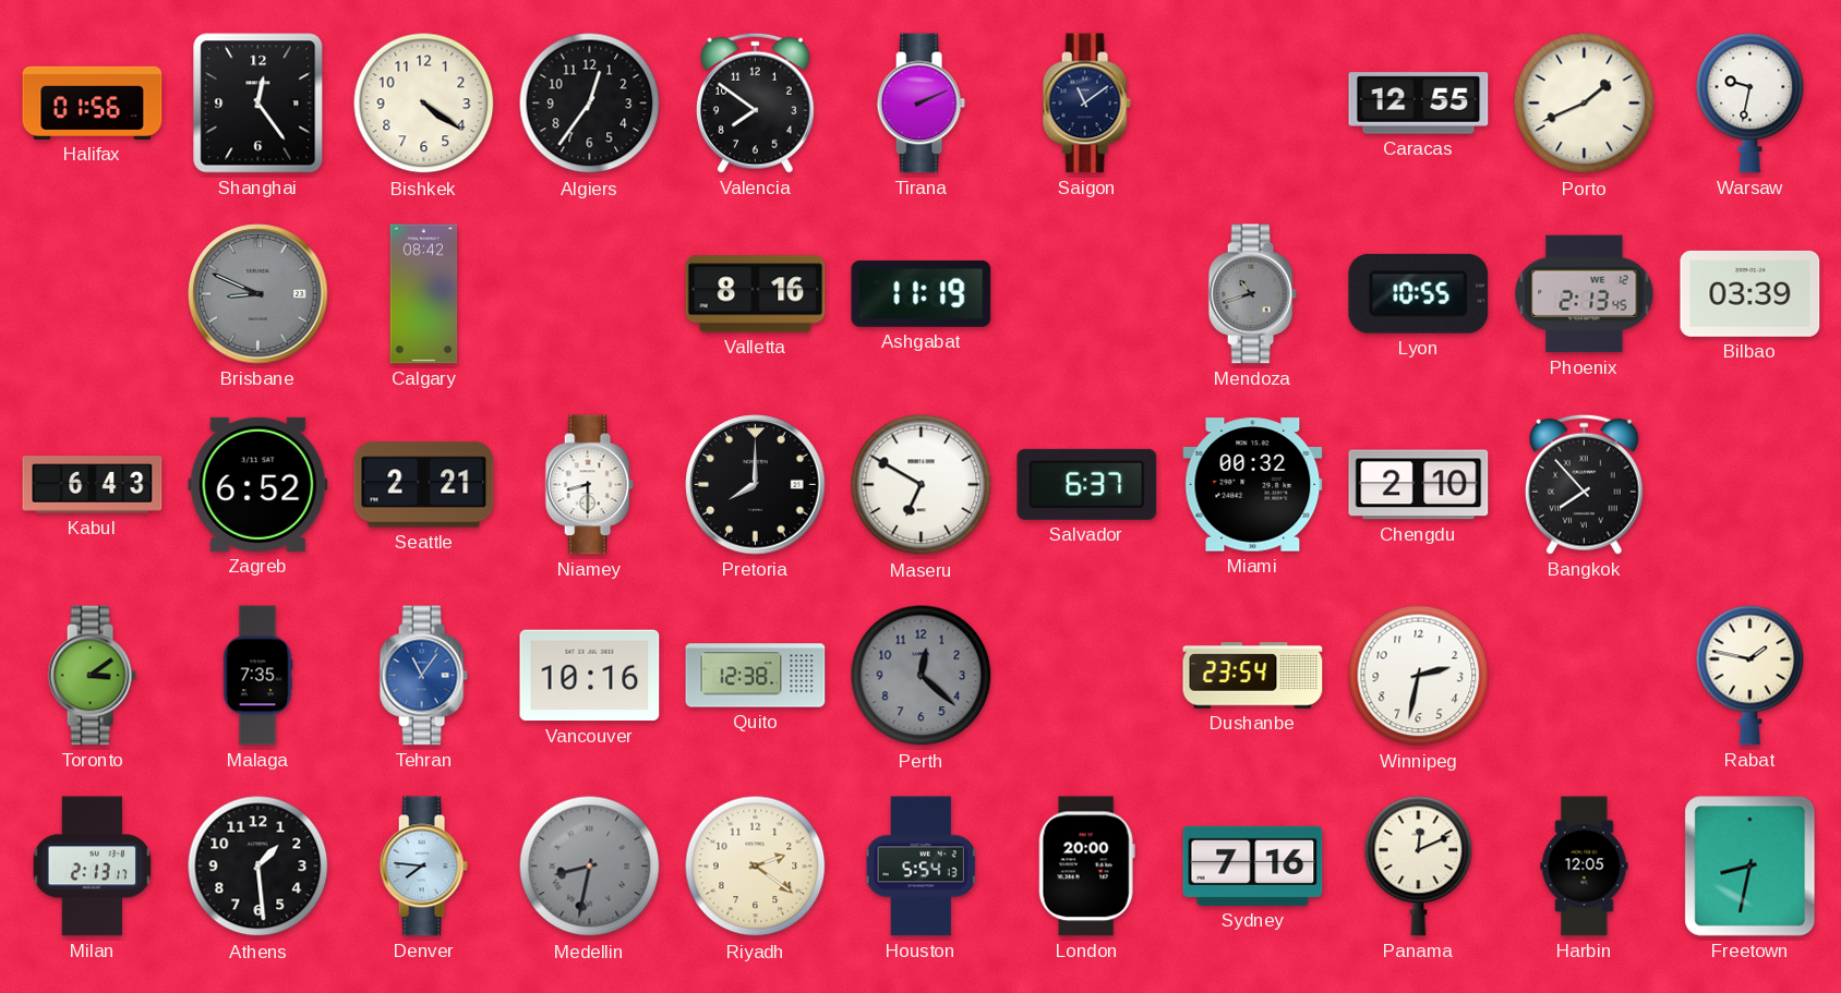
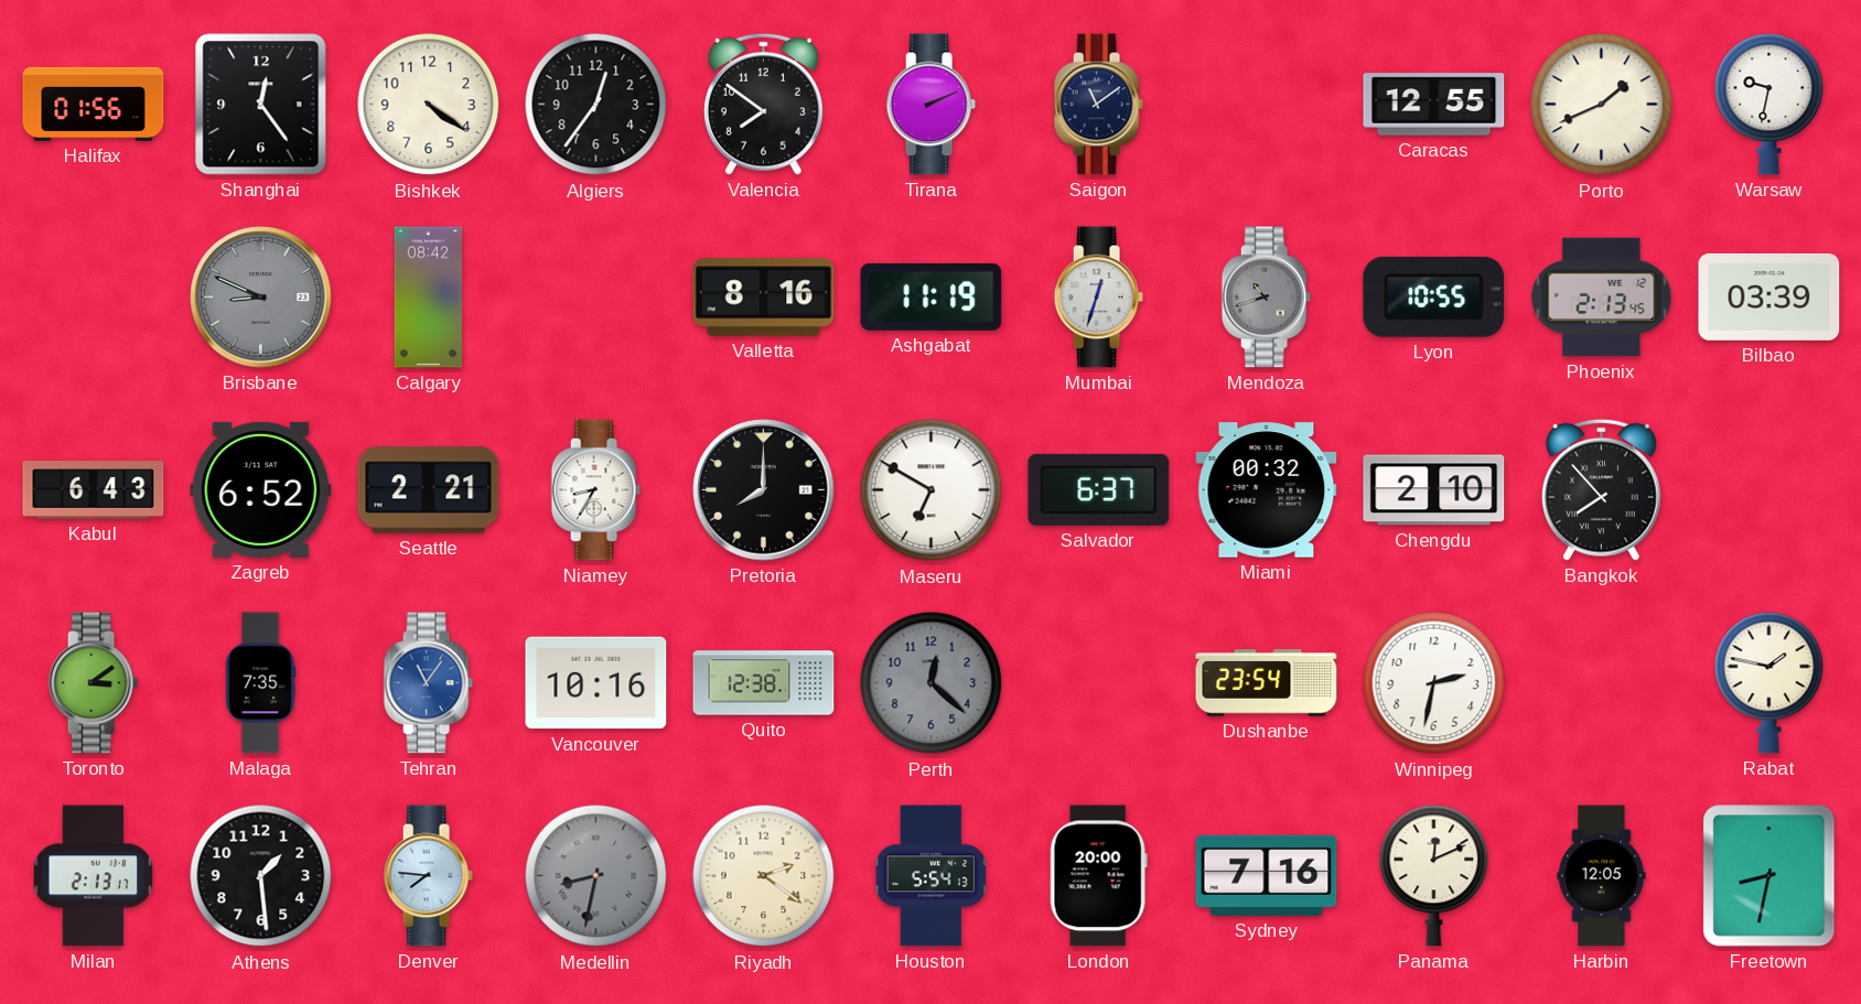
Mumbai: none -> 12:33 (1098, 298)
Niamey: 8:30 -> 8:35 (595, 490)
